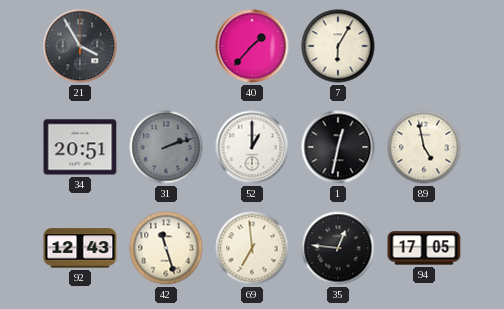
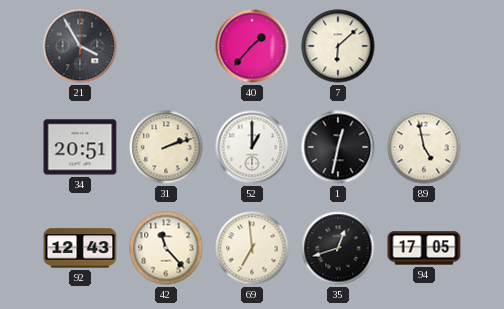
7: 6:05 -> 6:08 (338, 46)
31 dial: grey -> cream (166, 147)
42: 11:27 -> 11:23 (166, 248)
35: 12:46 -> 12:42 (338, 248)
